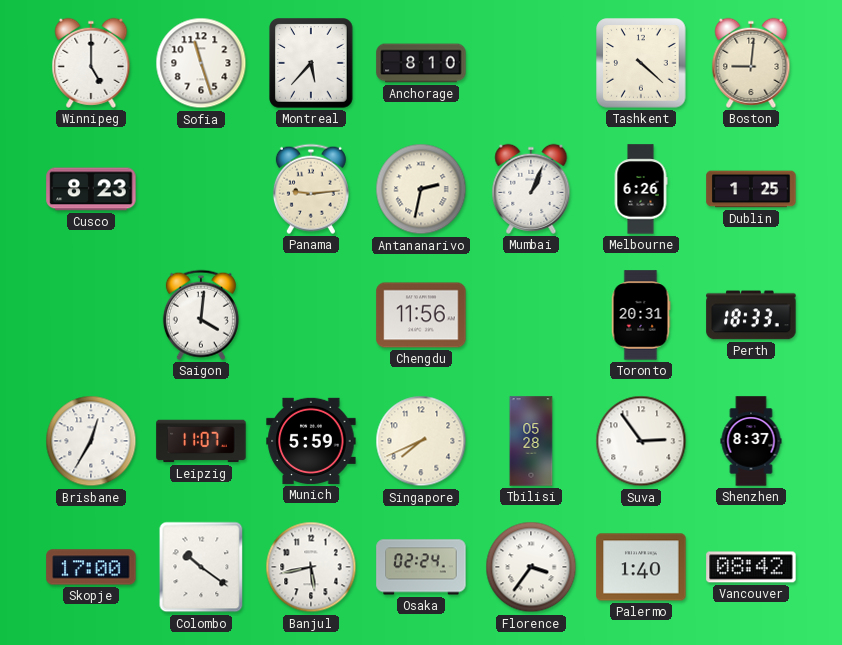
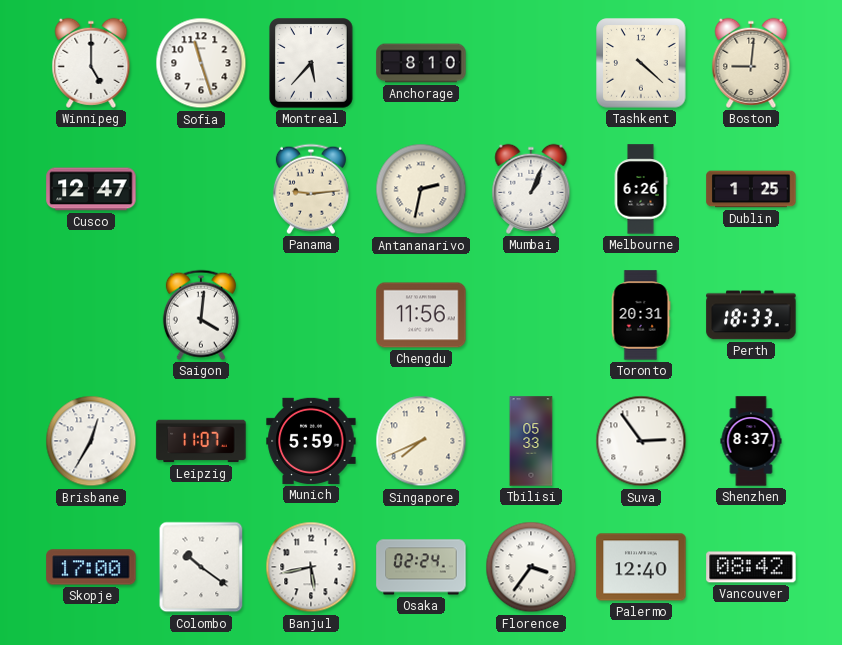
Cusco: 8:23 -> 12:47 (91, 189)
Tbilisi: 05:28 -> 05:33 (531, 441)
Palermo: 1:40 -> 12:40 (641, 567)
